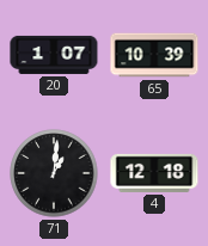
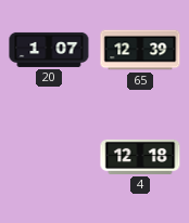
65: 10:39 -> 12:39 (140, 50)
71: 1:01 -> none (54, 173)
